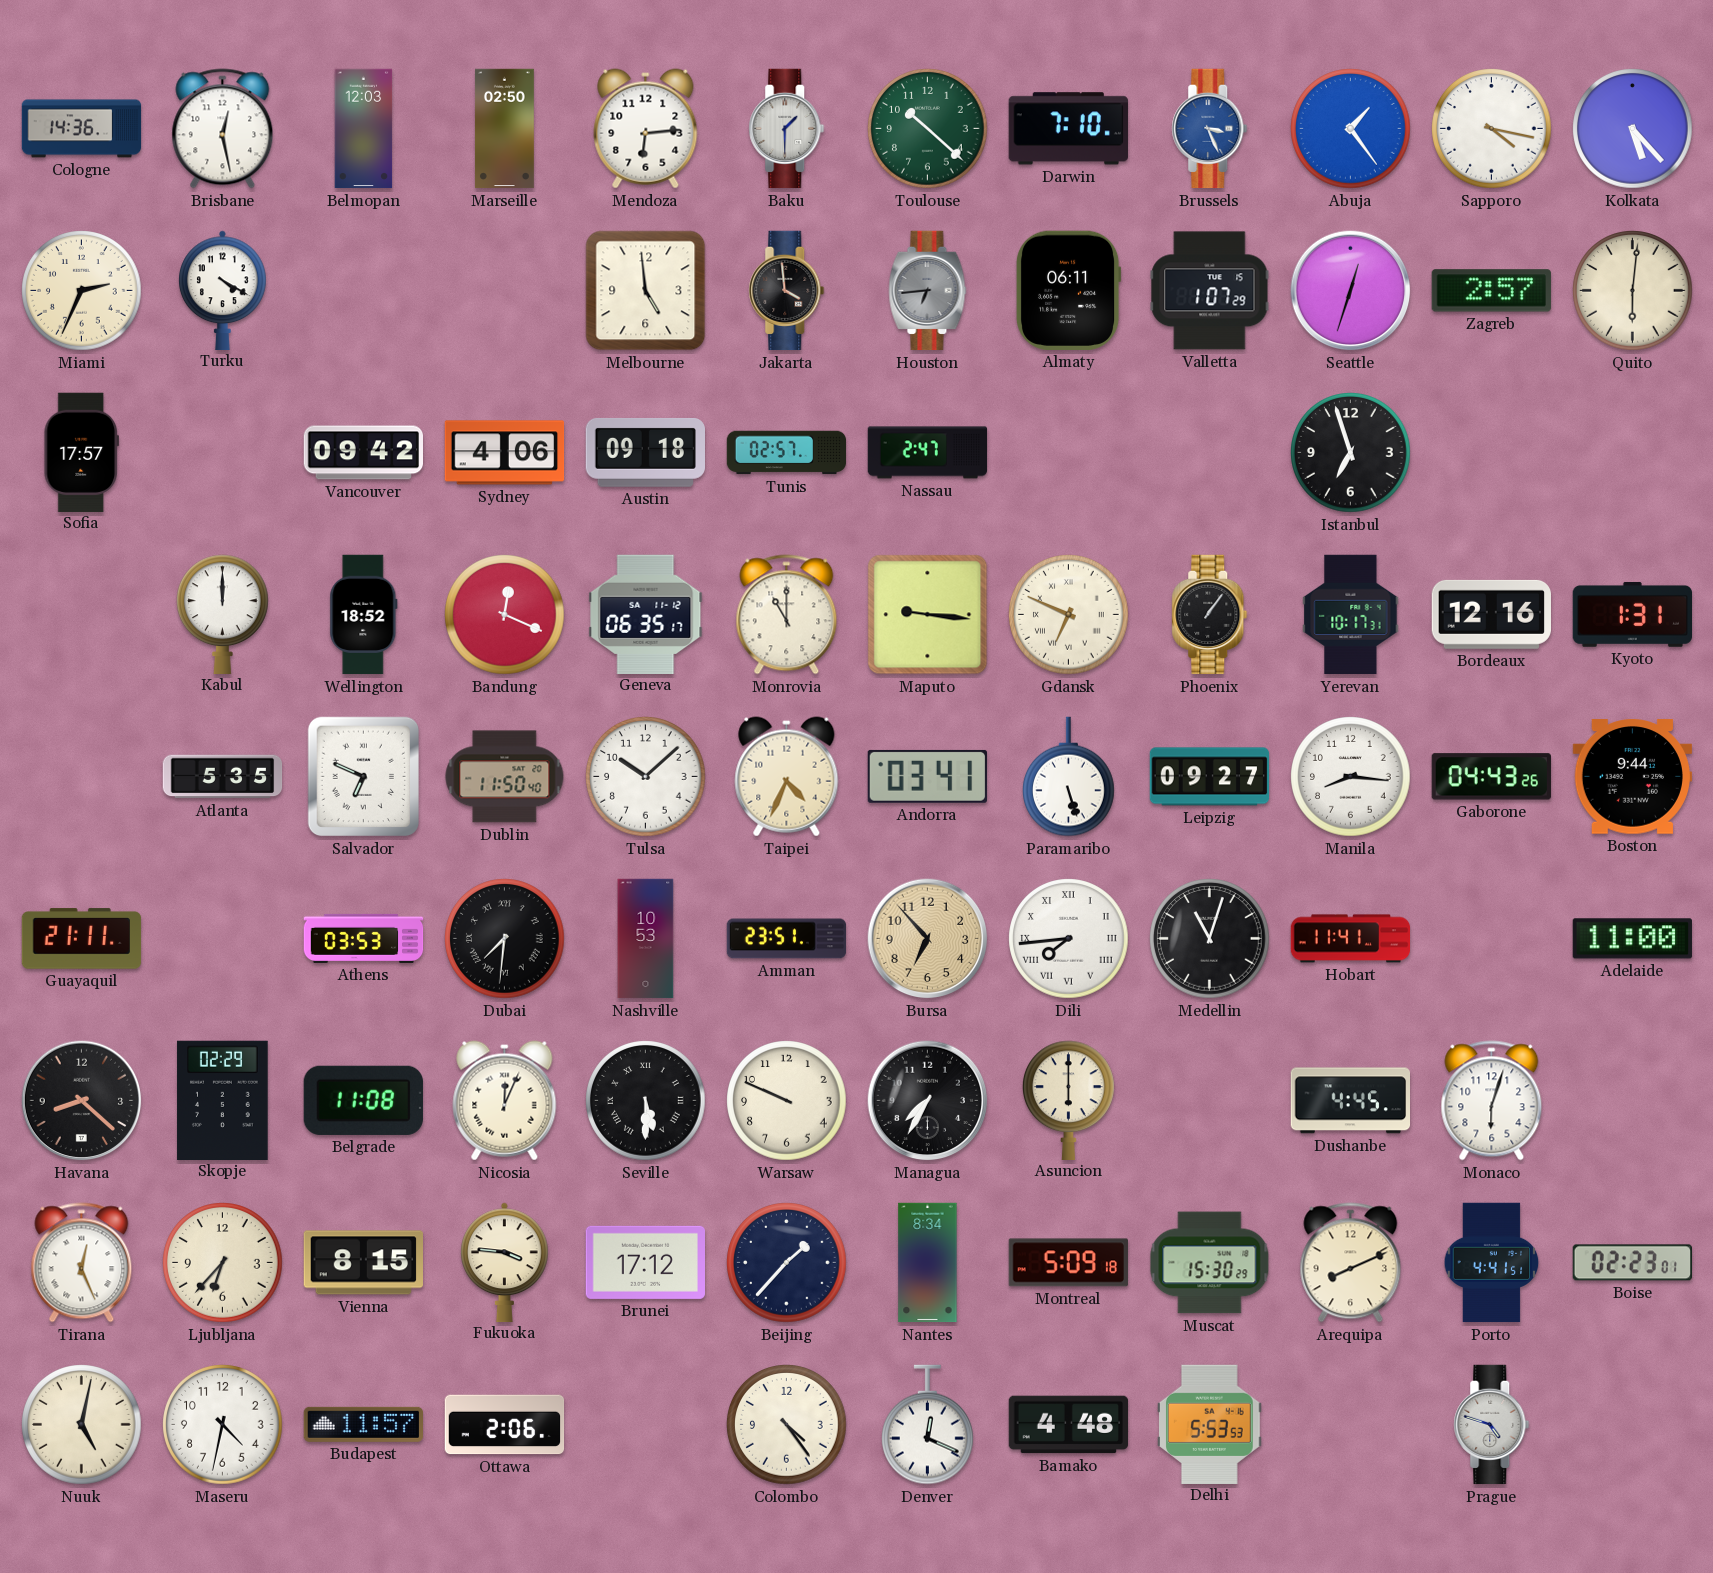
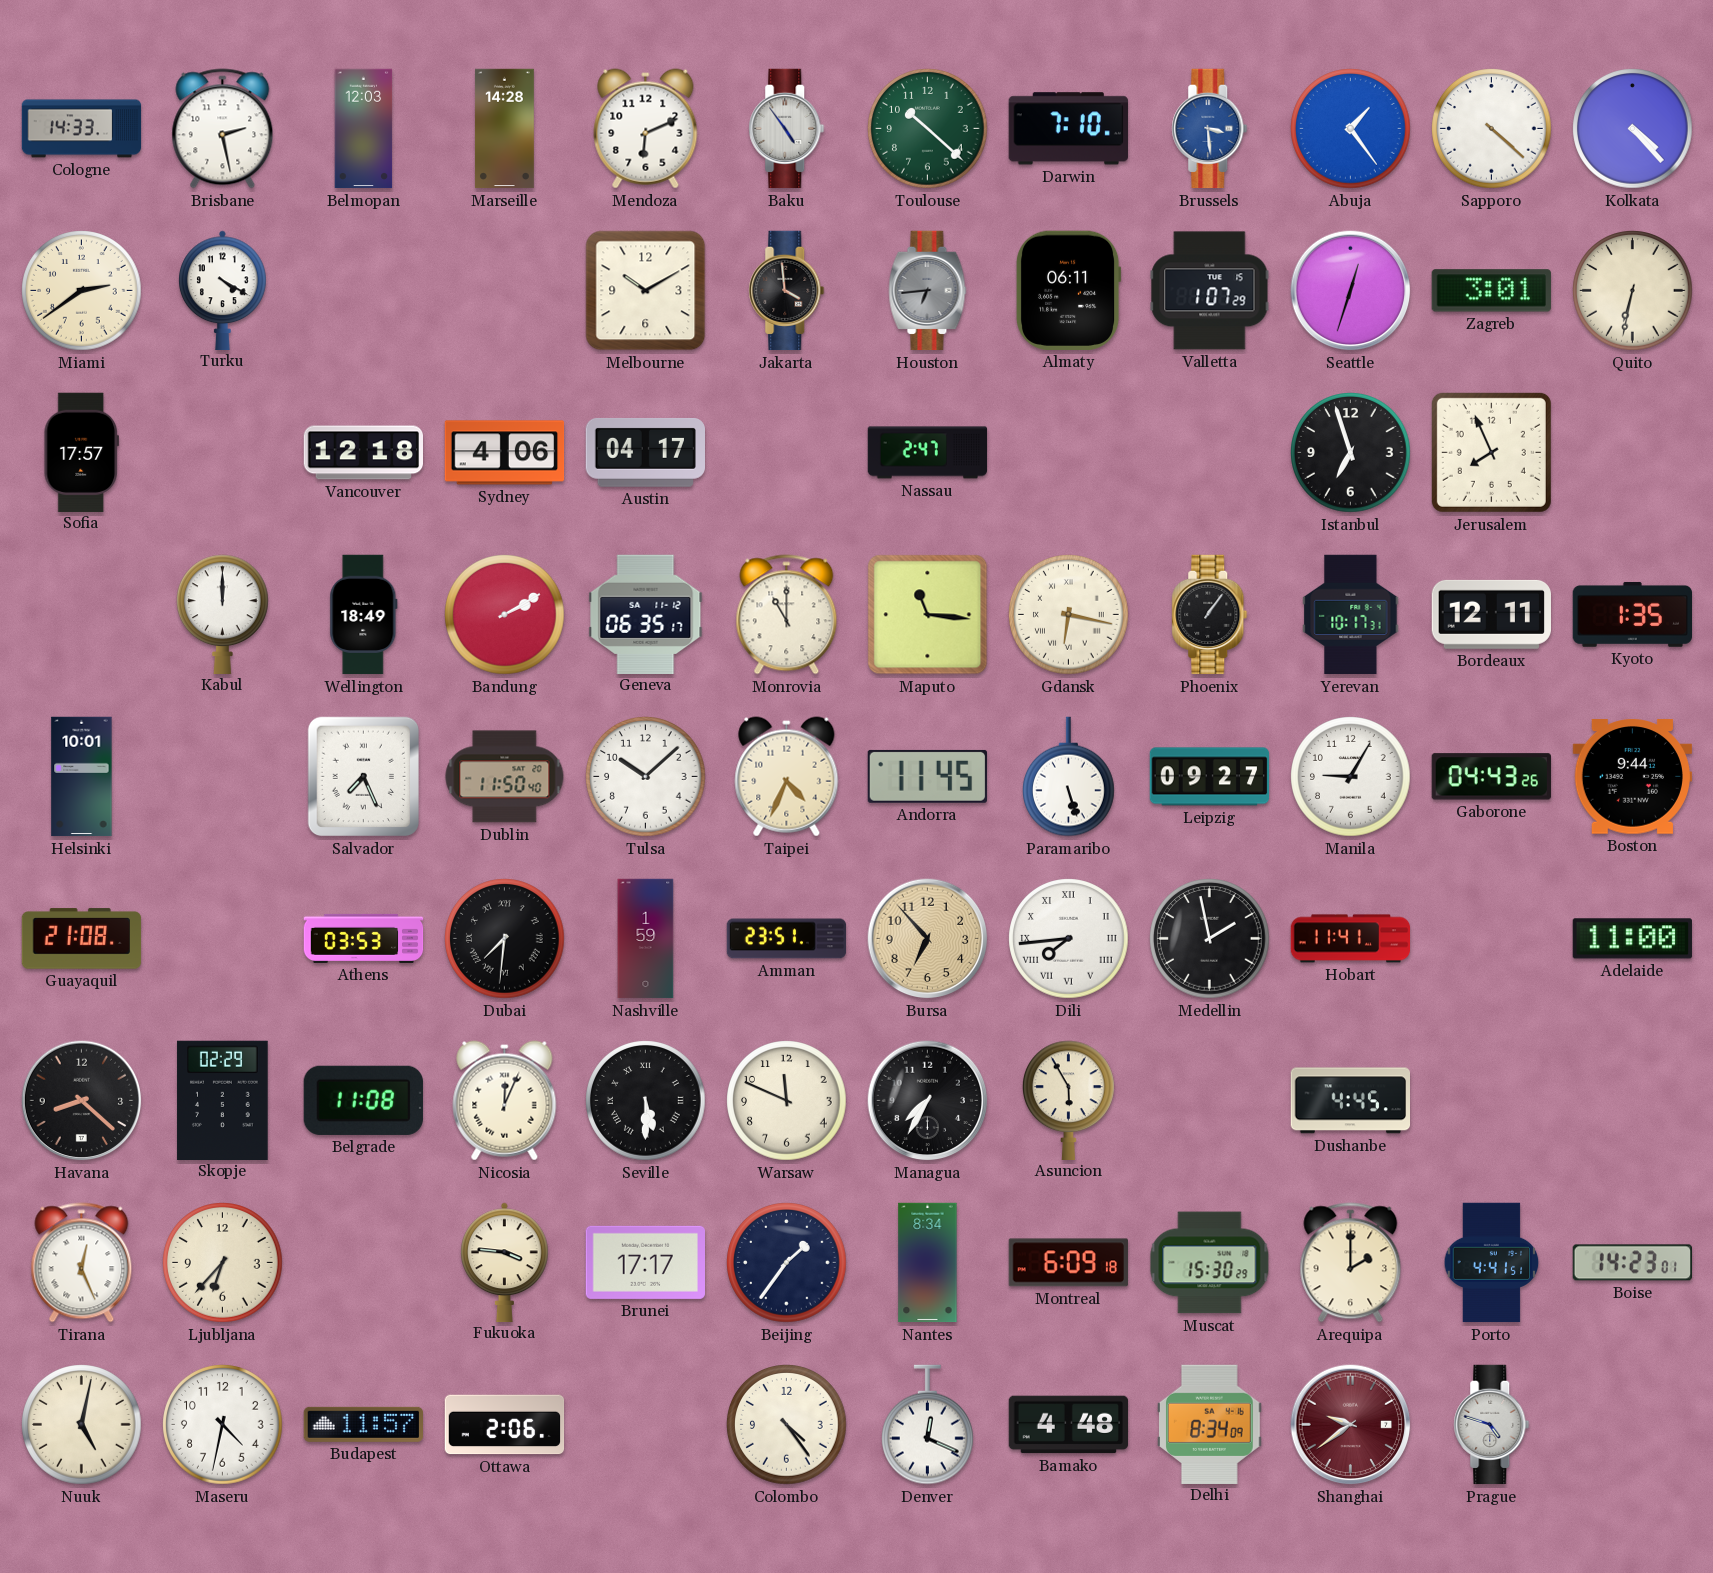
Cologne: 14:36 -> 14:33 (82, 129)
Brisbane: 12:28 -> 2:28 (223, 129)
Marseille: 02:50 -> 14:28 (504, 129)
Mendoza: 6:14 -> 6:11 (646, 129)
Baku: 1:30 -> 4:54 (787, 129)
Brussels: 3:26 -> 3:29 (1210, 129)
Sapporo: 4:17 -> 4:22 (1492, 129)
Kolkata: 5:23 -> 4:23 (1633, 129)
Miami: 2:34 -> 2:39 (82, 291)
Melbourne: 4:59 -> 10:10 (646, 291)
Zagreb: 2:57 -> 3:01 (1491, 291)
Quito: 6:01 -> 6:32 (1633, 291)
Vancouver: 09:42 -> 12:18 (363, 453)
Austin: 09:18 -> 04:17 (645, 453)
Tunis: 02:57 -> none (787, 453)
Jerusalem: none -> 7:56 (1491, 452)
Wellington: 18:52 -> 18:49 (364, 615)
Bandung: 12:19 -> 2:10 (505, 615)
Maputo: 9:16 -> 11:16 (928, 615)
Gdansk: 6:49 -> 6:17 (1069, 615)
Bordeaux: 12:16 -> 12:11 (1491, 614)
Kyoto: 1:31 -> 1:35 (1632, 614)
Helsinki: none -> 10:01 (82, 777)
Atlanta: 5:35 -> none (223, 777)
Salvador: 6:49 -> 7:26 (363, 777)
Andorra: 03:41 -> 11:45 (927, 776)
Manila: 8:16 -> 9:05 (1351, 777)
Guayaquil: 21:11 -> 21:08 (82, 939)
Nashville: 10:53 -> 1:59 (646, 939)
Medellin: 11:03 -> 1:58 (1210, 939)
Warsaw: 9:49 -> 11:49 (787, 1101)
Asuncion: 6:00 -> 5:55 (1069, 1100)
Monaco: 6:03 -> none (1492, 1101)
Vienna: 8:15 -> none (363, 1263)
Brunei: 17:12 -> 17:17 (645, 1262)
Beijing: 1:37 -> 1:36 (787, 1263)
Montreal: 5:09 -> 6:09 (1068, 1263)
Arequipa: 8:11 -> 2:00 (1351, 1263)
Boise: 02:23 -> 14:23 (1632, 1263)
Delhi: 5:53 -> 8:34 (1210, 1424)
Shanghai: none -> 9:39 (1351, 1425)
